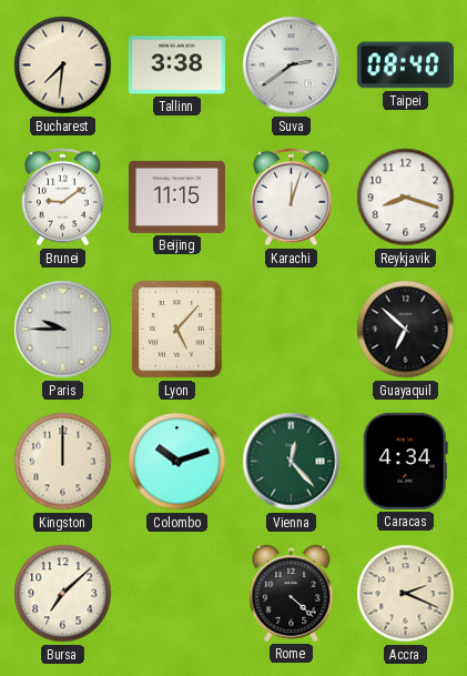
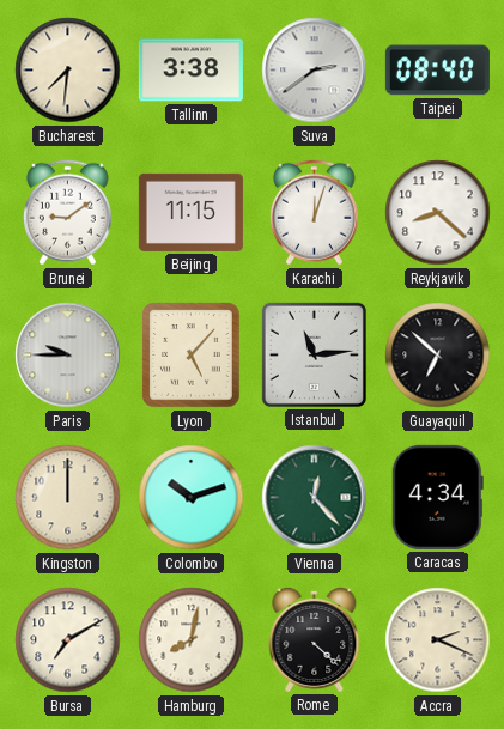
Reykjavik: 8:18 -> 8:22 (438, 213)
Istanbul: none -> 11:14 (314, 354)
Bursa: 7:08 -> 7:10 (68, 640)
Hamburg: none -> 8:02 (192, 640)
